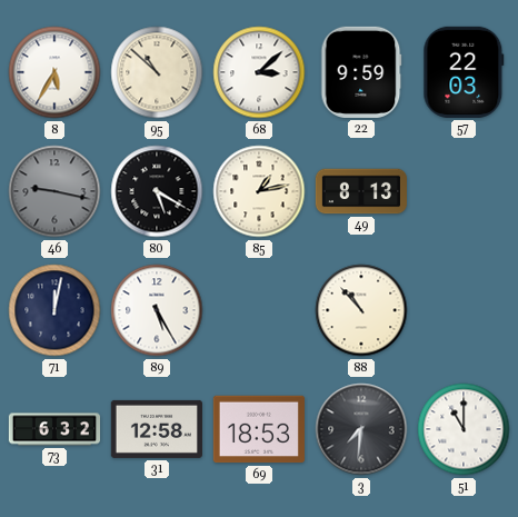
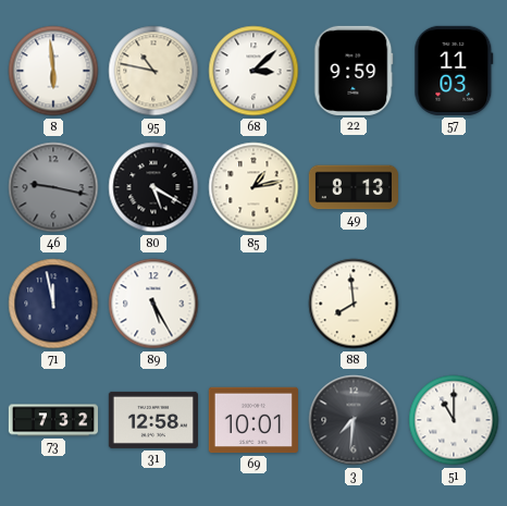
8: 5:35 -> 5:59 (53, 71)
95: 10:52 -> 10:47 (153, 71)
57: 22:03 -> 11:03 (454, 71)
71: 12:02 -> 11:58 (53, 304)
88: 10:53 -> 7:59 (354, 304)
73: 6:32 -> 7:32 (52, 420)
69: 18:53 -> 10:01 (253, 420)
